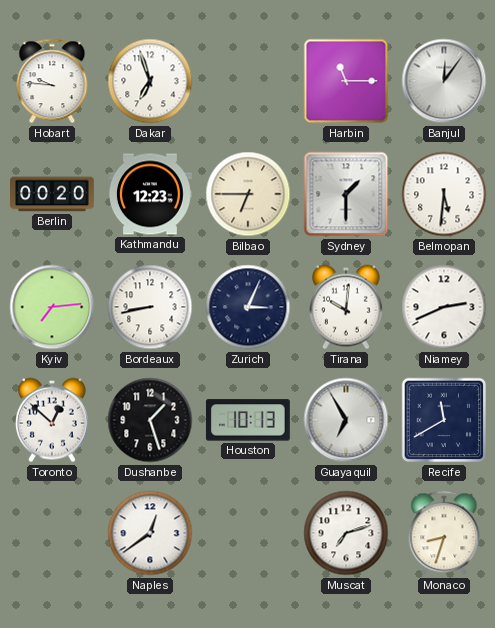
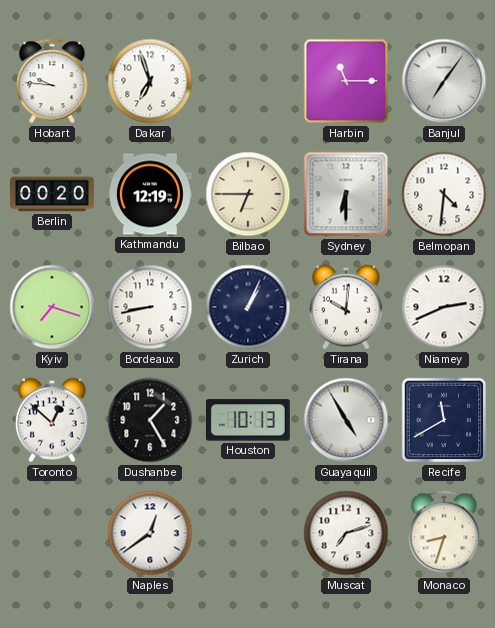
Banjul: 12:06 -> 7:06 (444, 81)
Kathmandu: 12:23 -> 12:19 (150, 194)
Sydney: 1:30 -> 6:30 (346, 194)
Belmopan: 5:31 -> 4:31 (444, 194)
Kyiv: 7:14 -> 7:18 (52, 307)
Zurich: 3:04 -> 1:04 (248, 307)
Dushanbe: 1:27 -> 1:25 (150, 420)
Guayaquil: 6:55 -> 4:55 (346, 420)
